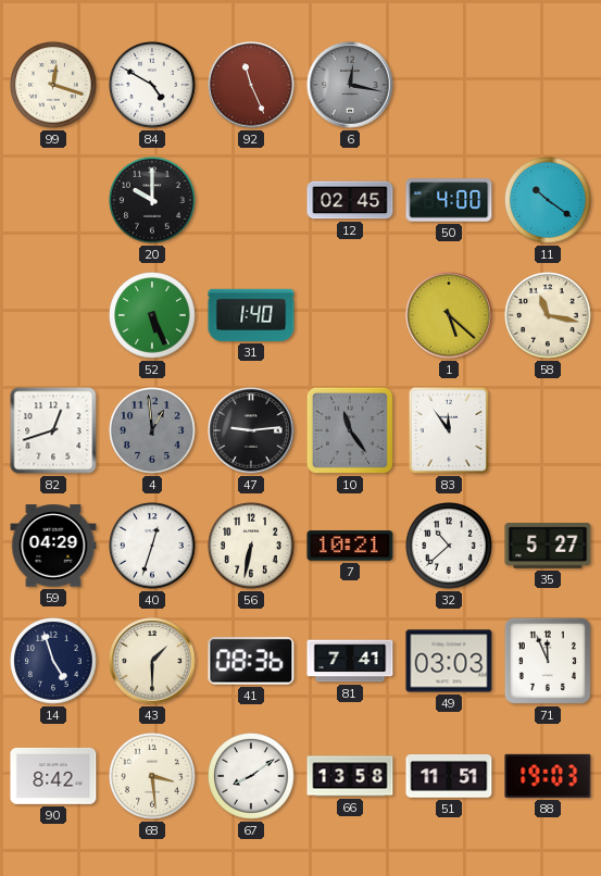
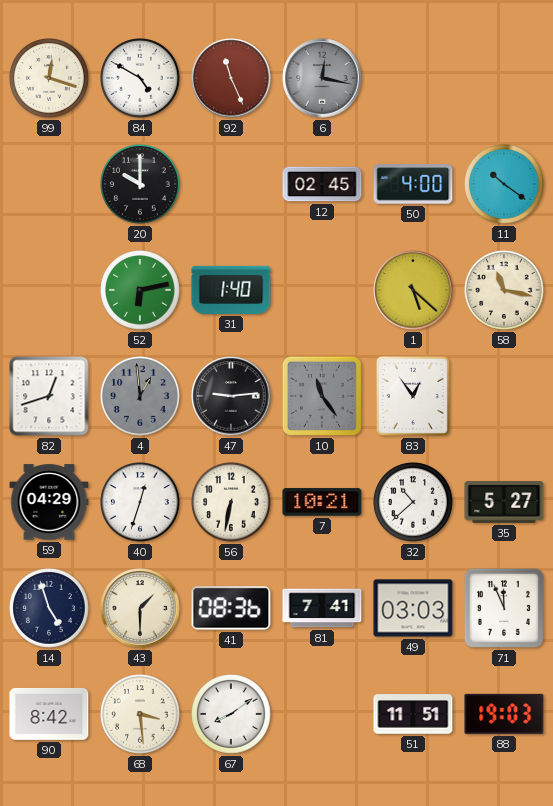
52: 5:26 -> 6:13 (140, 290)
83: 11:54 -> 12:54 (413, 396)
66: 13:58 -> none (350, 776)
